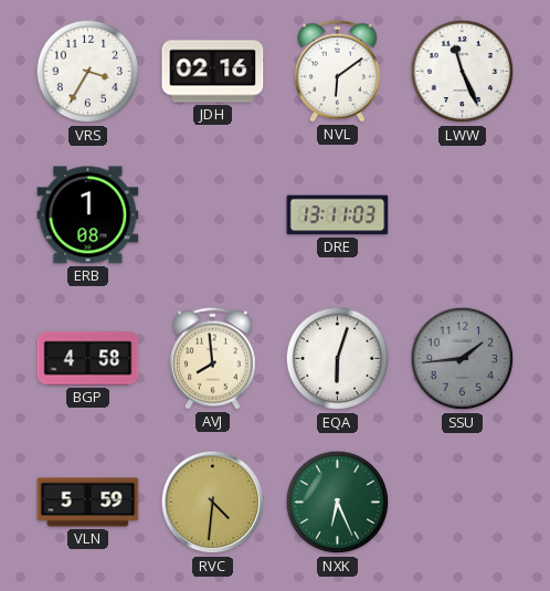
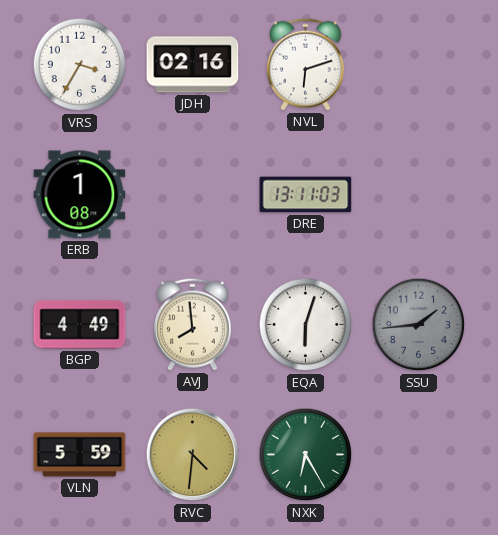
NVL: 6:09 -> 6:12 (306, 64)
LWW: 11:26 -> none (463, 72)
BGP: 4:58 -> 4:49 (80, 325)
NXK: 6:26 -> 6:25 (306, 455)
